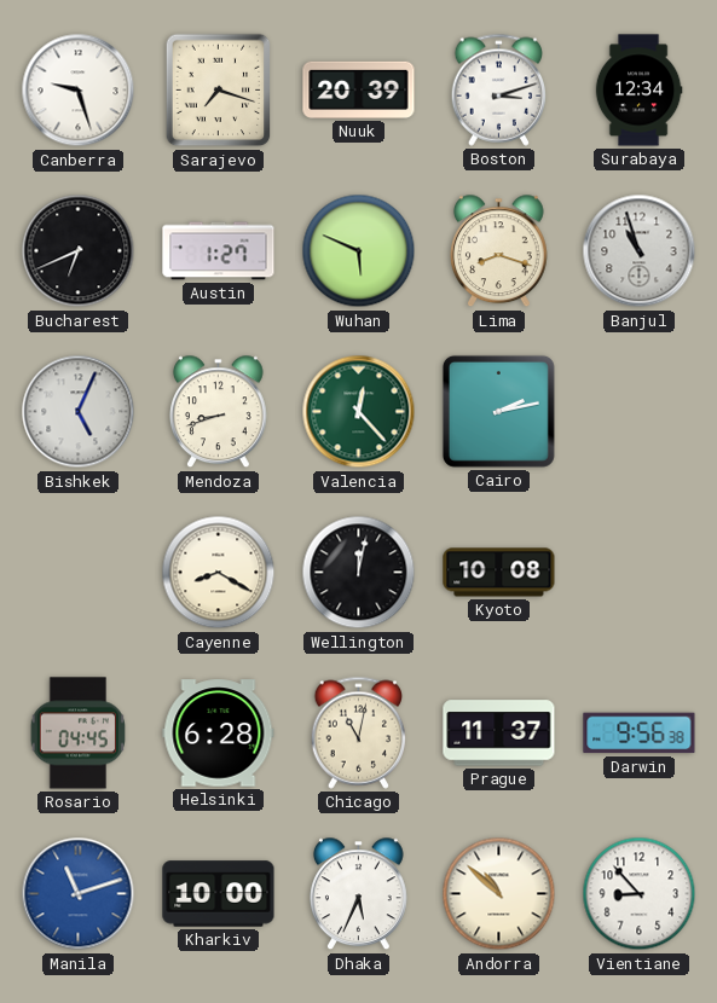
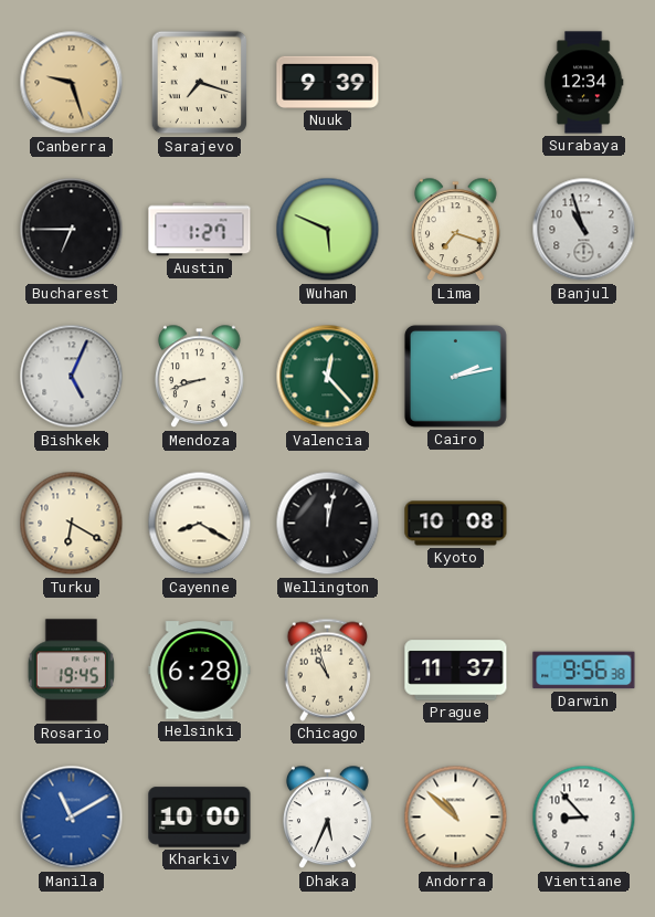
Canberra dial: white -> champagne (72, 83)
Nuuk: 20:39 -> 9:39 (328, 82)
Boston: 3:12 -> none (499, 89)
Bucharest: 6:41 -> 6:45 (72, 230)
Lima: 8:18 -> 7:18 (456, 230)
Turku: none -> 6:20 (72, 524)
Rosario: 04:45 -> 19:45 (71, 671)
Chicago: 11:02 -> 10:57 (328, 670)
Manila: 11:12 -> 11:10 (72, 818)
